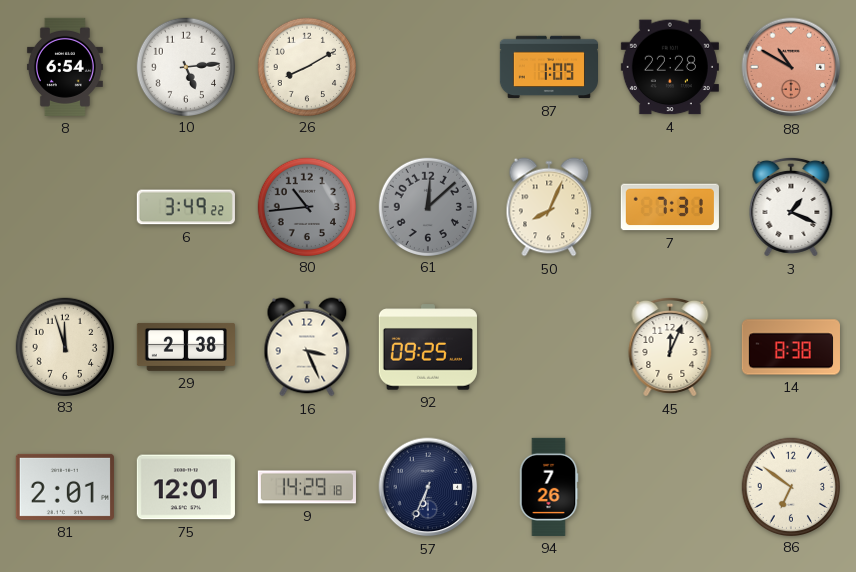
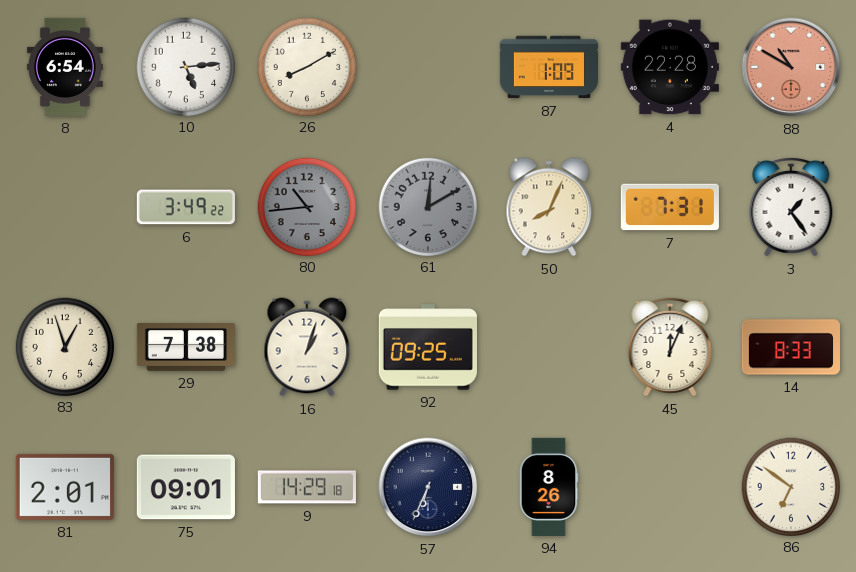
61: 12:08 -> 12:10 (427, 206)
3: 1:19 -> 1:24 (791, 207)
83: 11:57 -> 12:57 (64, 346)
29: 2:38 -> 7:38 (186, 347)
16: 3:26 -> 1:03 (307, 347)
14: 8:38 -> 8:33 (791, 347)
75: 12:01 -> 09:01 (186, 487)
94: 7:26 -> 8:26 (549, 487)
